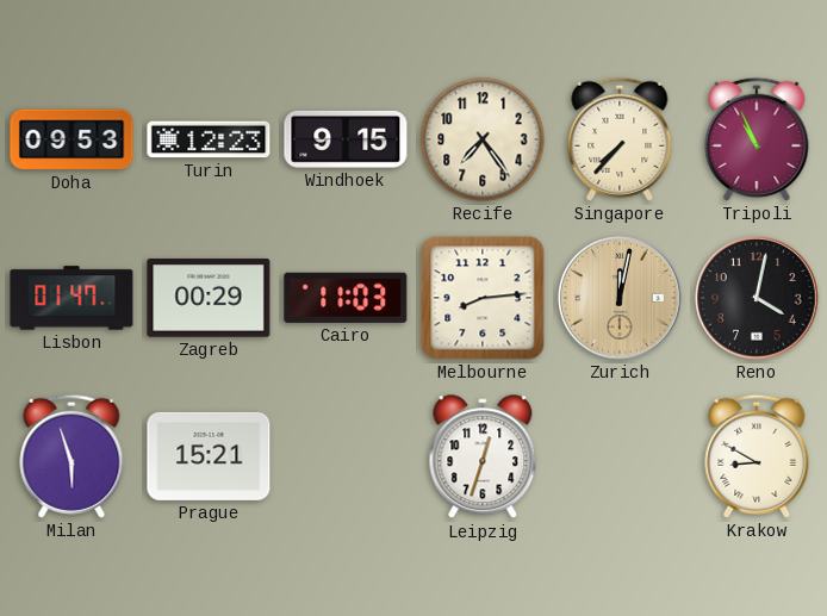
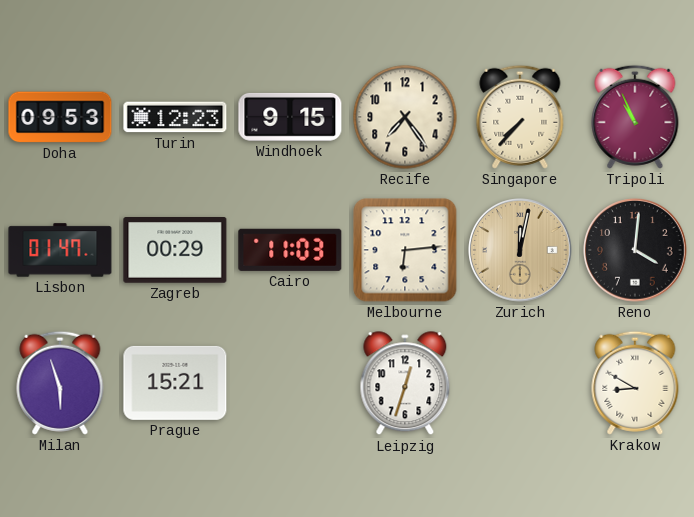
Melbourne: 8:14 -> 6:14 (405, 250)
Reno: 4:02 -> 4:01 (635, 250)
